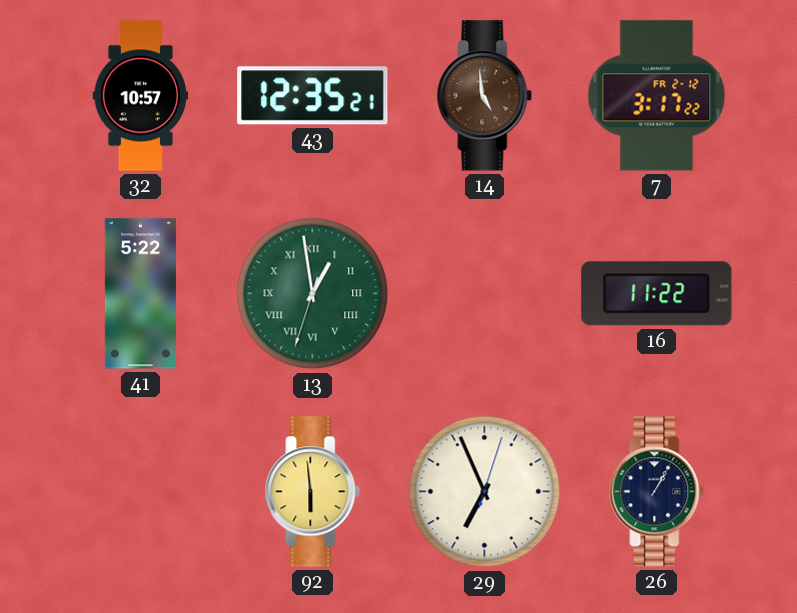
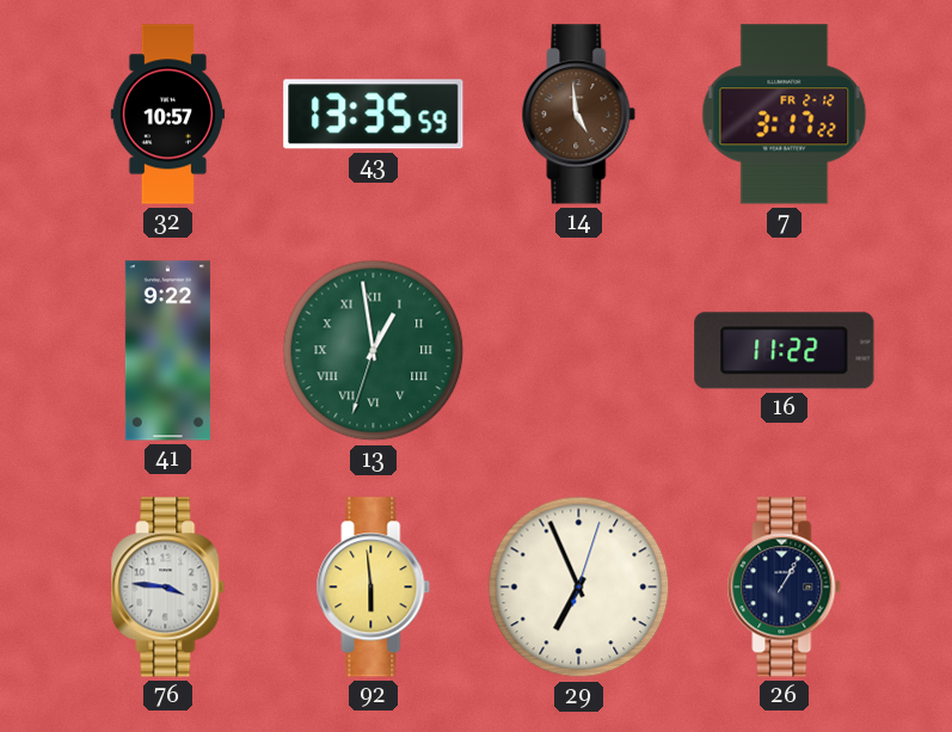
43: 12:35 -> 13:35 (374, 115)
41: 5:22 -> 9:22 (167, 351)
76: none -> 3:46 (168, 588)
